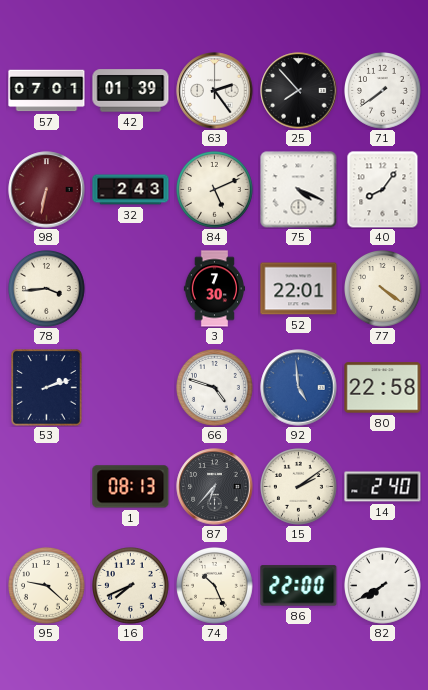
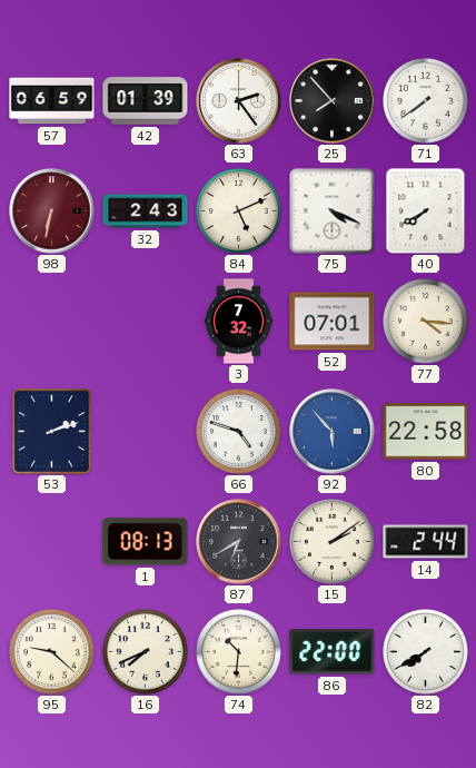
57: 07:01 -> 06:59 (52, 101)
40: 8:06 -> 7:40 (426, 210)
78: 3:44 -> none (47, 289)
3: 7:30 -> 7:32 (238, 322)
52: 22:01 -> 07:01 (333, 322)
77: 4:21 -> 4:16 (426, 322)
92: 4:59 -> 5:53 (333, 432)
87: 6:37 -> 6:40 (239, 542)
14: 2:40 -> 2:44 (426, 542)
74: 10:26 -> 10:31 (239, 652)
